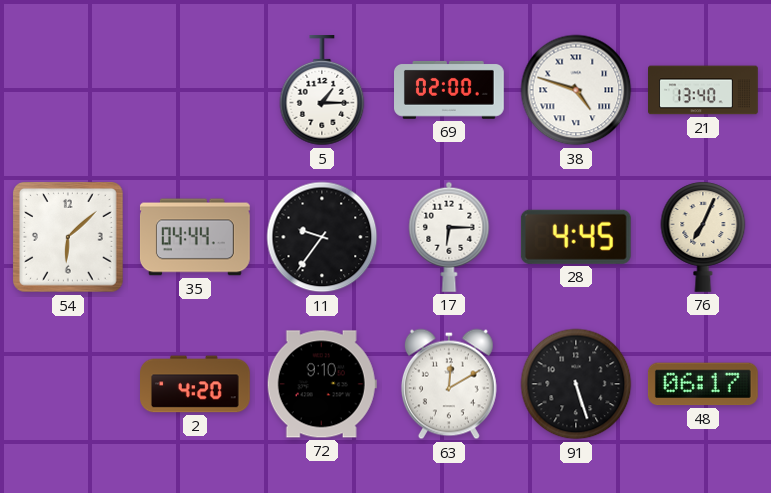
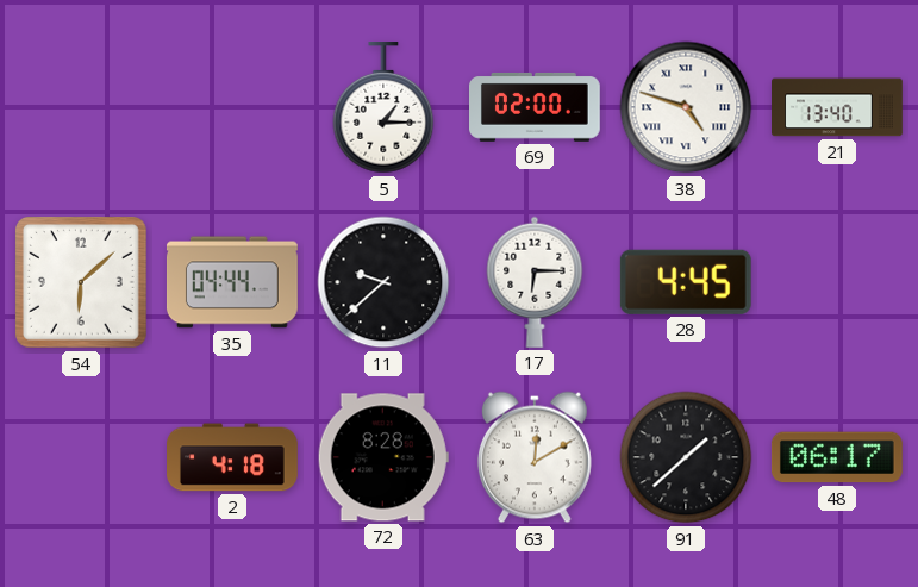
11: 9:36 -> 9:38 (383, 282)
76: 7:04 -> none (703, 237)
2: 4:20 -> 4:18 (233, 457)
72: 9:10 -> 8:28 (383, 457)
91: 5:27 -> 1:38 (686, 457)
